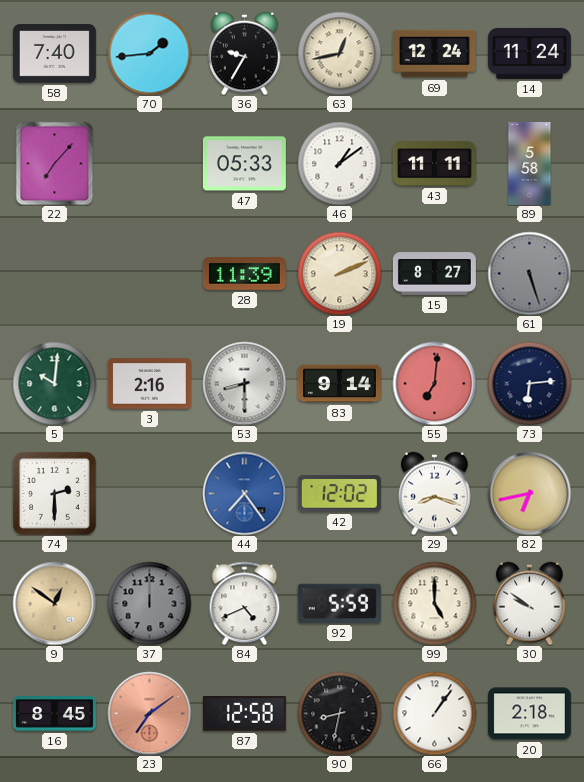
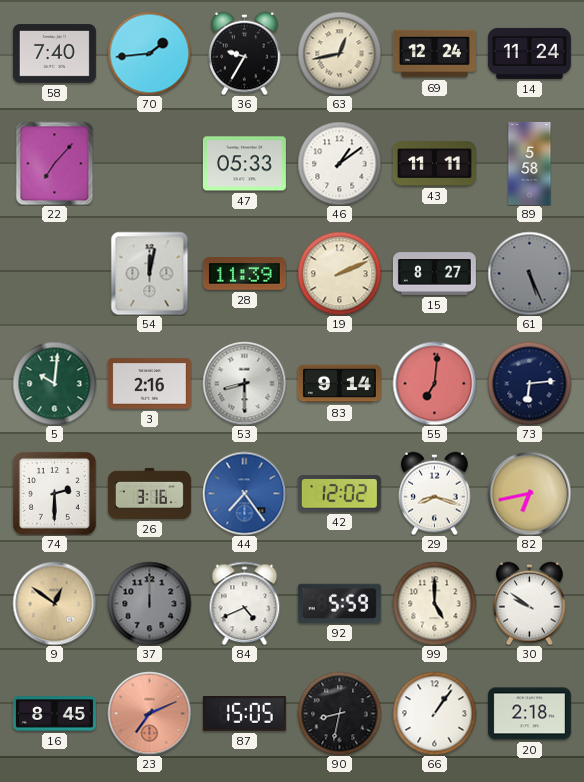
54: none -> 12:02 (150, 273)
61: 5:27 -> 5:26 (529, 273)
26: none -> 3:16 (149, 493)
23: 7:09 -> 7:11 (149, 713)
87: 12:58 -> 15:05 (244, 714)
